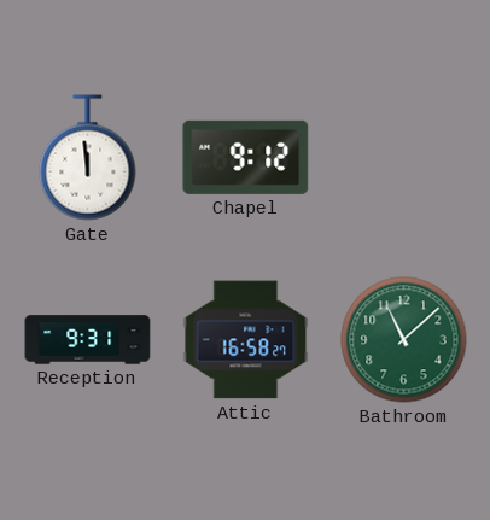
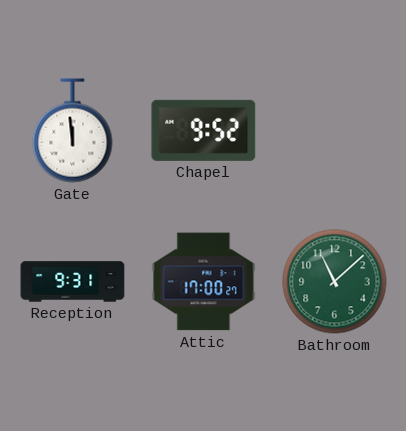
Chapel: 9:12 -> 9:52 (204, 130)
Attic: 16:58 -> 17:00 (204, 282)
